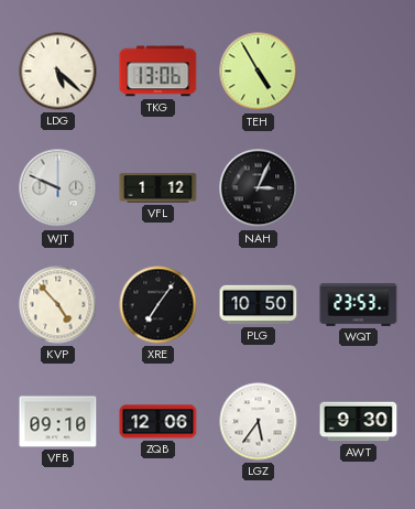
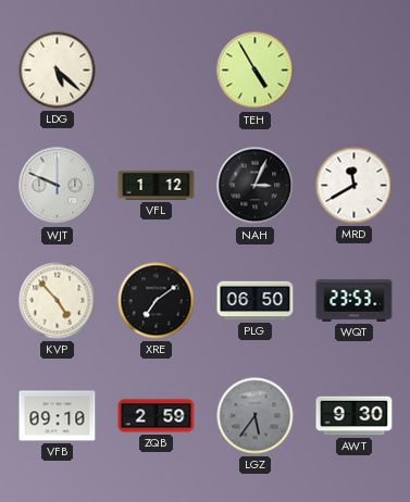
TKG: 13:06 -> none (159, 72)
MRD: none -> 11:40 (355, 186)
XRE: 7:06 -> 7:09 (157, 301)
PLG: 10:50 -> 06:50 (256, 301)
ZQB: 12:06 -> 2:59 (157, 416)
LGZ dial: white -> grey (256, 416)
